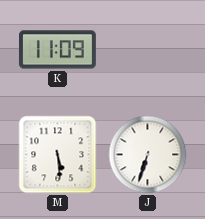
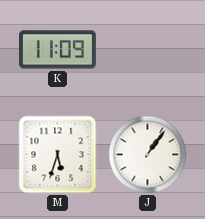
M: 5:29 -> 5:33 (58, 155)
J: 6:33 -> 1:06 (148, 155)
